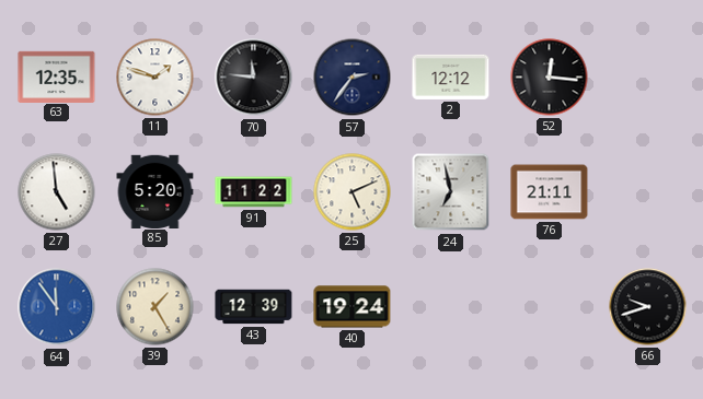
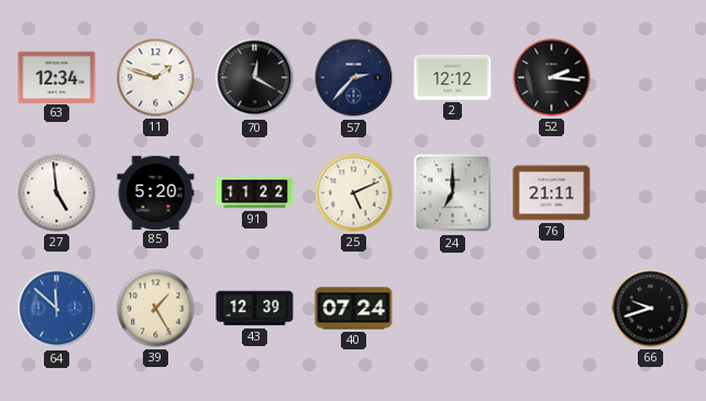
63: 12:35 -> 12:34 (57, 77)
70: 11:46 -> 12:20 (255, 78)
57: 2:36 -> 2:37 (354, 78)
52: 12:16 -> 2:16 (552, 78)
24: 6:58 -> 7:00 (453, 193)
64: 11:54 -> 11:52 (57, 309)
40: 19:24 -> 07:24 (354, 309)
